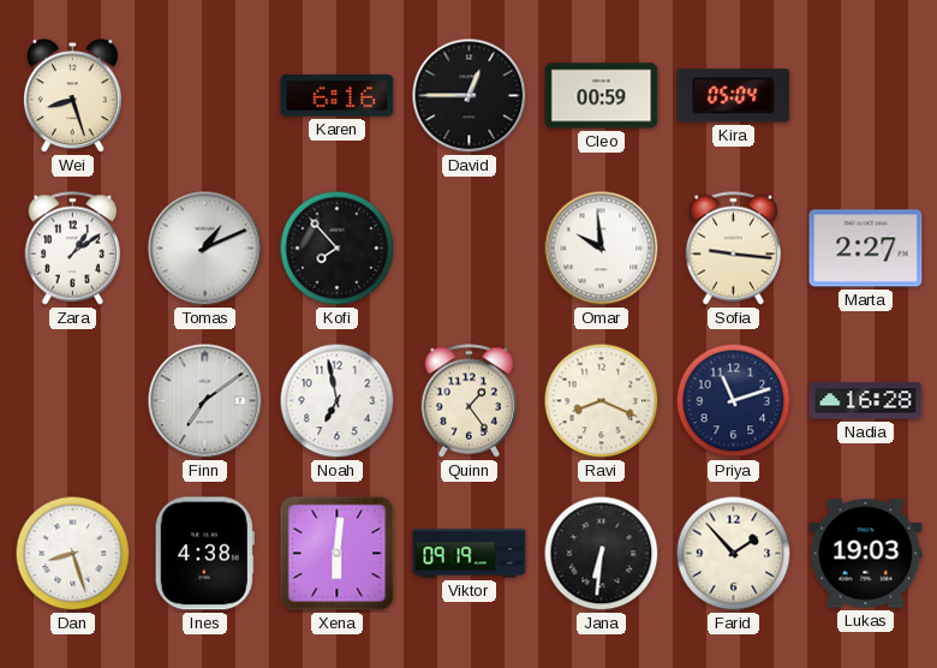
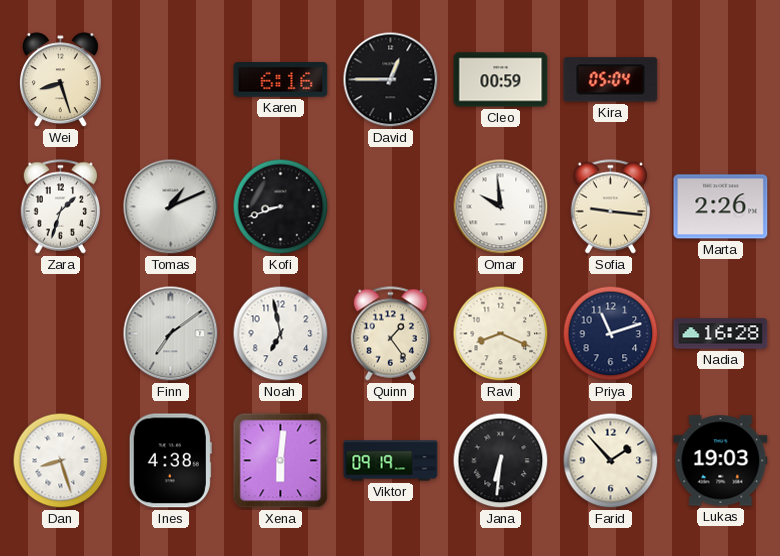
Zara: 1:09 -> 1:33 (61, 207)
Kofi: 7:53 -> 8:42 (281, 207)
Marta: 2:27 -> 2:26 (721, 207)
